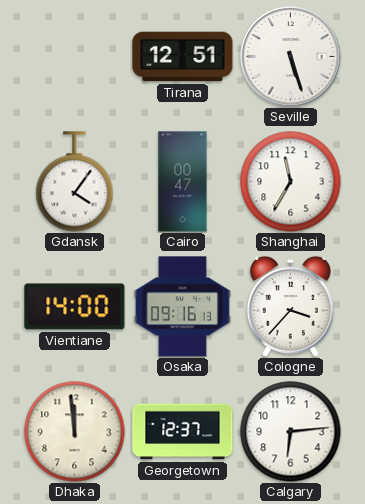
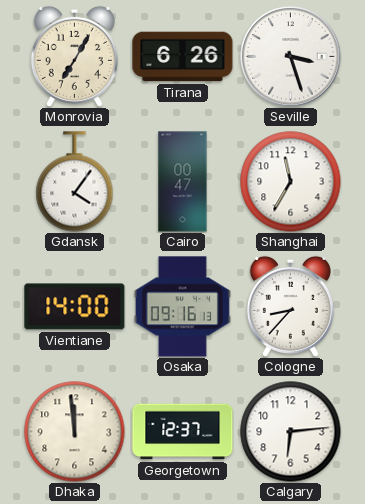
Monrovia: none -> 7:05 (74, 56)
Tirana: 12:51 -> 6:26 (183, 57)
Seville: 5:27 -> 3:27 (291, 57)
Cologne: 3:37 -> 8:37 (290, 306)
